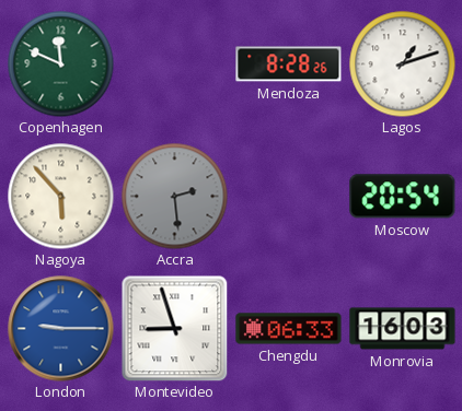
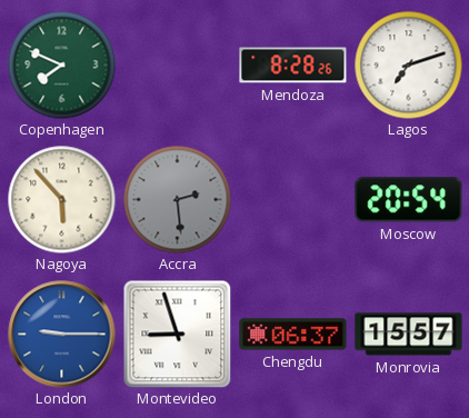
Copenhagen: 11:49 -> 7:49 (61, 64)
Lagos: 1:12 -> 7:12 (408, 64)
Chengdu: 06:33 -> 06:37 (293, 335)
Monrovia: 16:03 -> 15:57 (409, 335)
